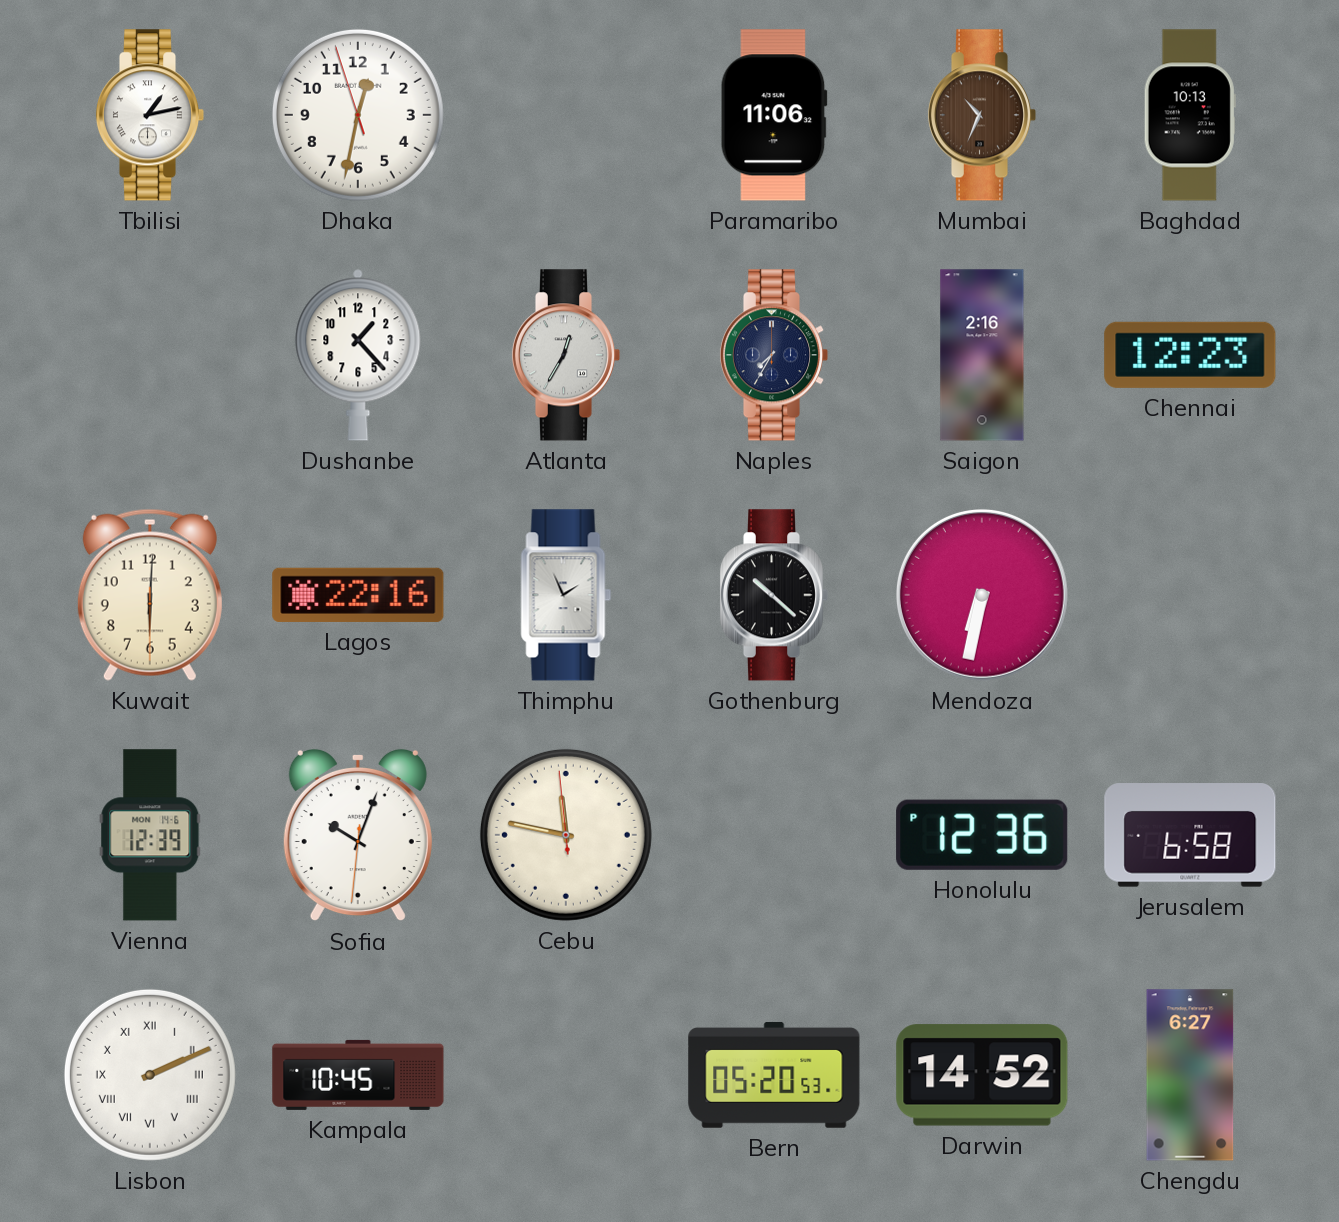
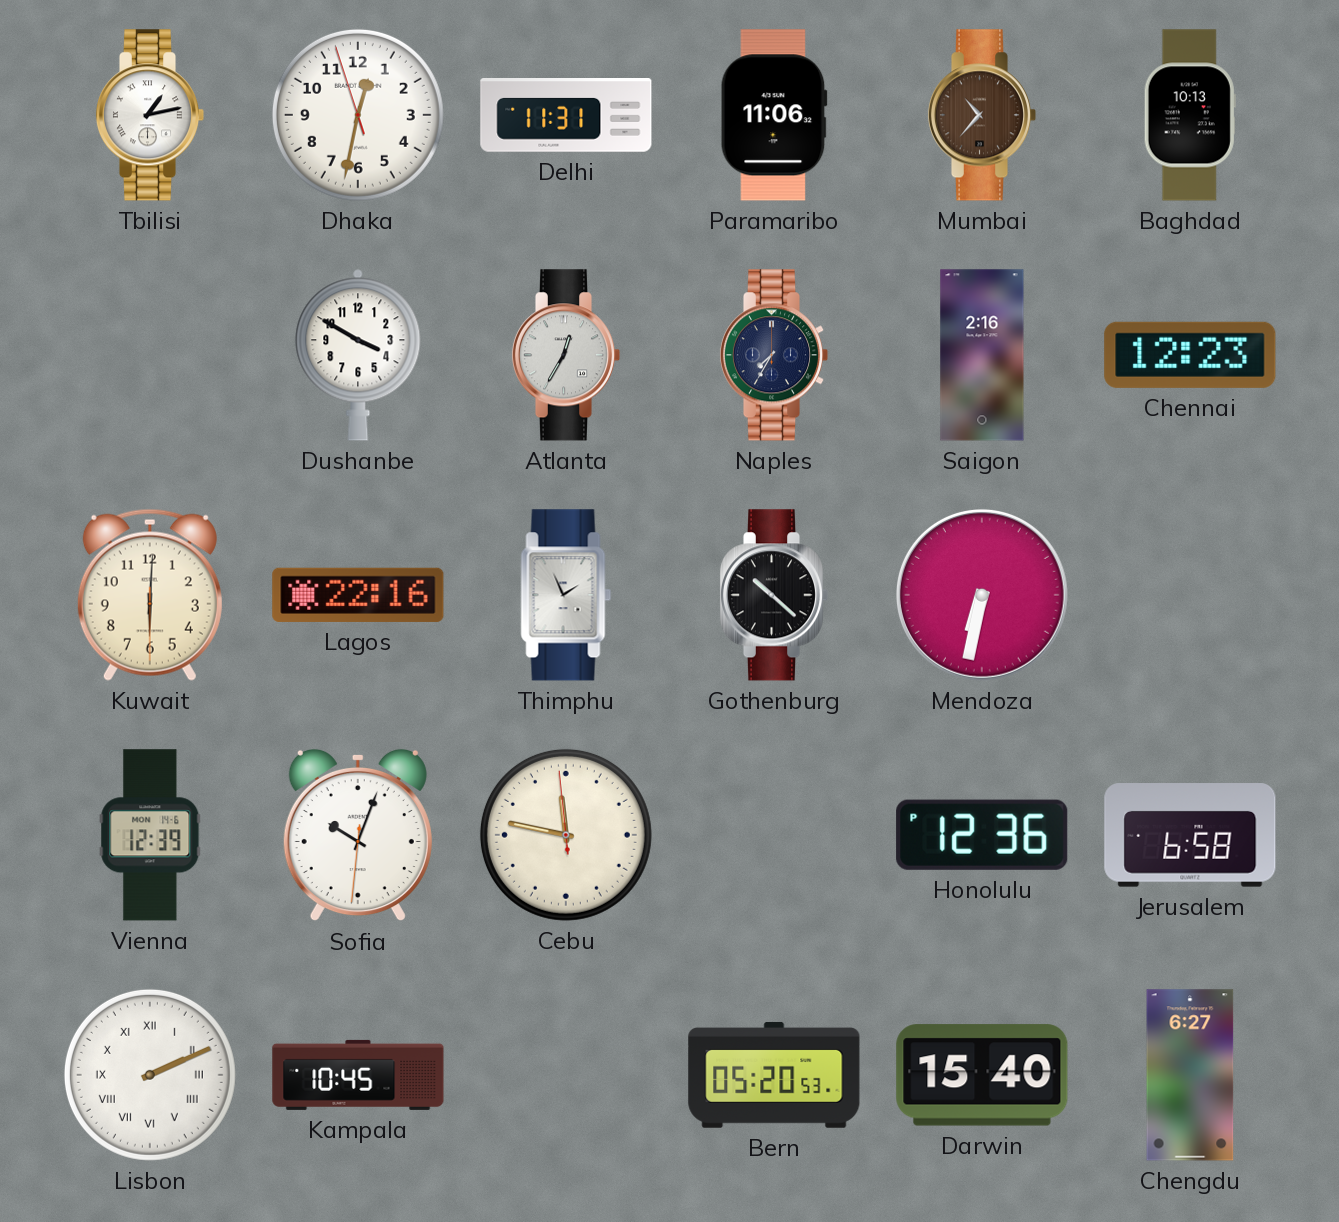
Delhi: none -> 11:31 (566, 116)
Mumbai: 10:34 -> 10:37 (982, 115)
Dushanbe: 1:23 -> 3:50 (358, 355)
Darwin: 14:52 -> 15:40 (982, 1075)
